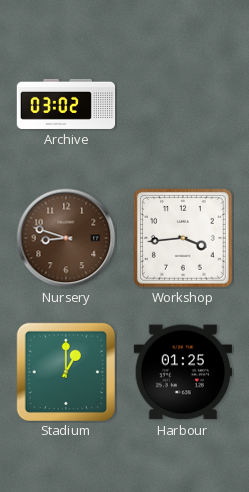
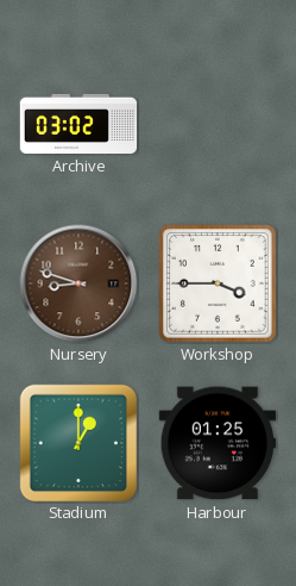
Workshop: 3:44 -> 3:45 (219, 285)
